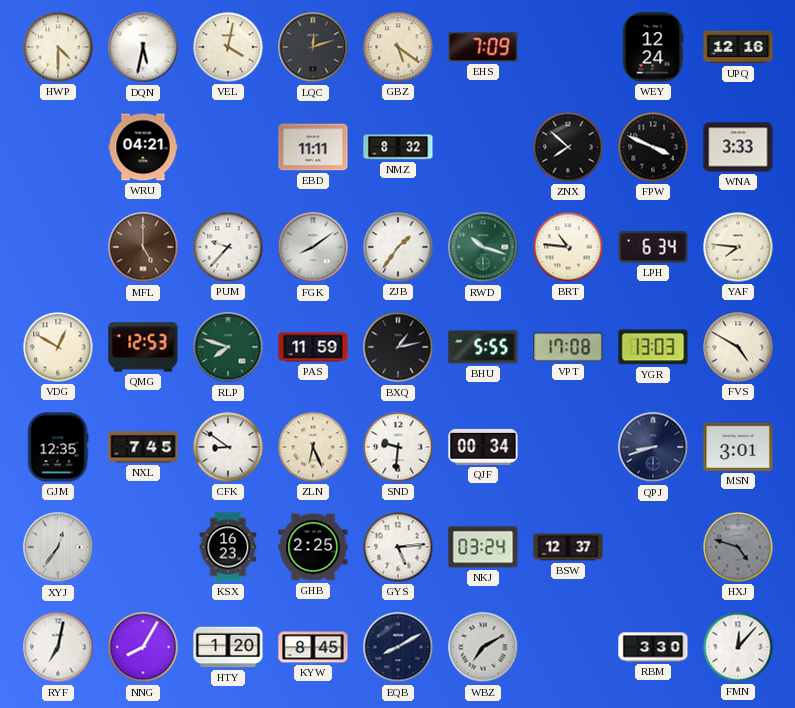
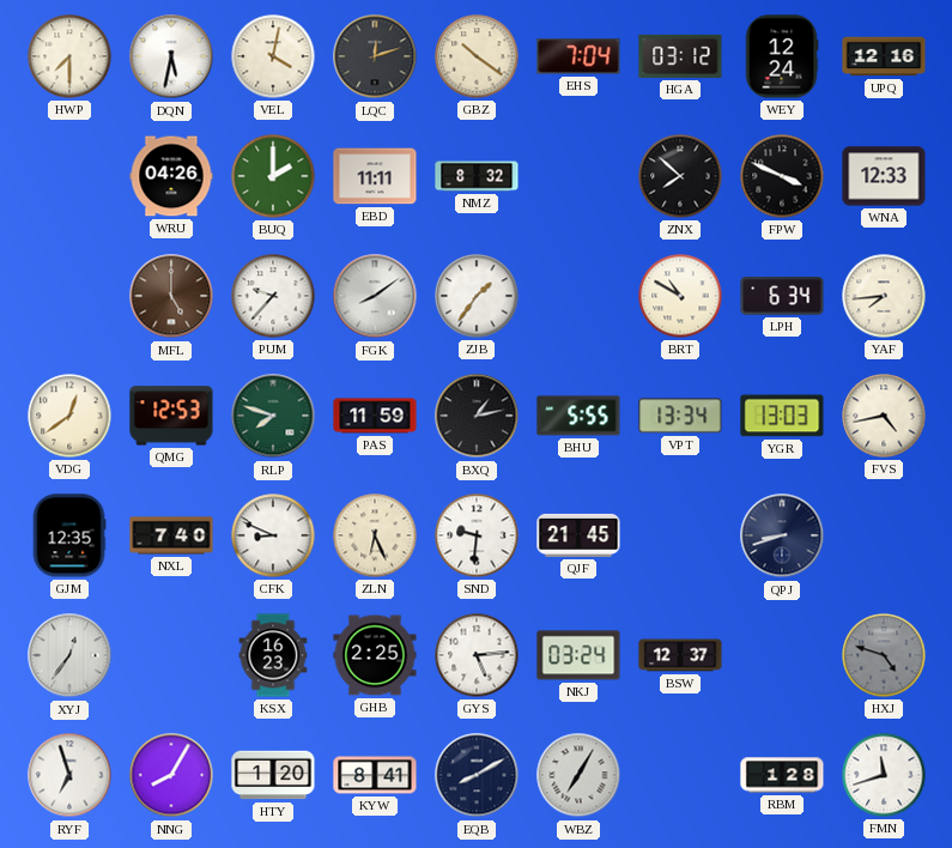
HWP: 4:30 -> 7:30 (69, 56)
GBZ: 5:21 -> 10:21 (477, 56)
EHS: 7:09 -> 7:04 (578, 56)
HGA: none -> 03:12 (680, 56)
WRU: 04:21 -> 04:26 (171, 176)
BUQ: none -> 2:00 (273, 176)
WNA: 3:33 -> 12:33 (884, 176)
RWD: 10:18 -> none (483, 247)
BRT: 10:46 -> 10:50 (680, 296)
YAF: 7:46 -> 7:44 (884, 296)
VDG: 12:50 -> 12:39 (69, 416)
VPT: 17:08 -> 13:34 (680, 416)
FVS: 4:50 -> 4:43 (884, 416)
NXL: 7:45 -> 7:40 (171, 535)
CFK: 8:51 -> 8:49 (273, 535)
QJF: 00:34 -> 21:45 (578, 535)
MSN: 3:01 -> none (738, 447)
RYF: 7:02 -> 6:57 (69, 775)
KYW: 8:45 -> 8:41 (375, 775)
WBZ: 7:10 -> 7:05 (578, 775)
RBM: 3:30 -> 1:28 (782, 775)
FMN: 12:07 -> 11:42 (884, 775)
